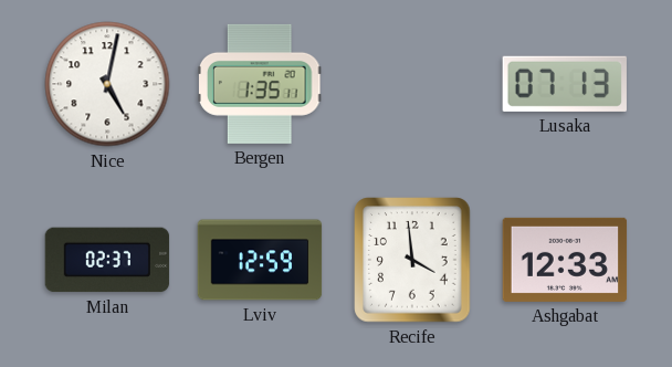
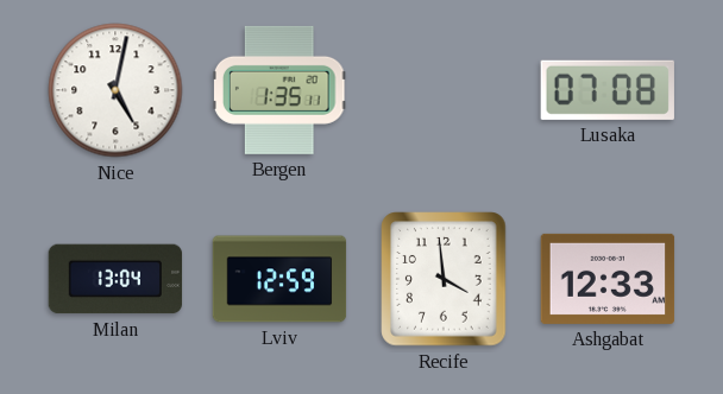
Lusaka: 07:13 -> 07:08 (608, 90)
Milan: 02:37 -> 13:04 (115, 279)
